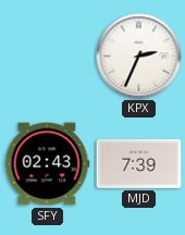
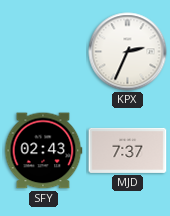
MJD: 7:39 -> 7:37 (128, 150)
